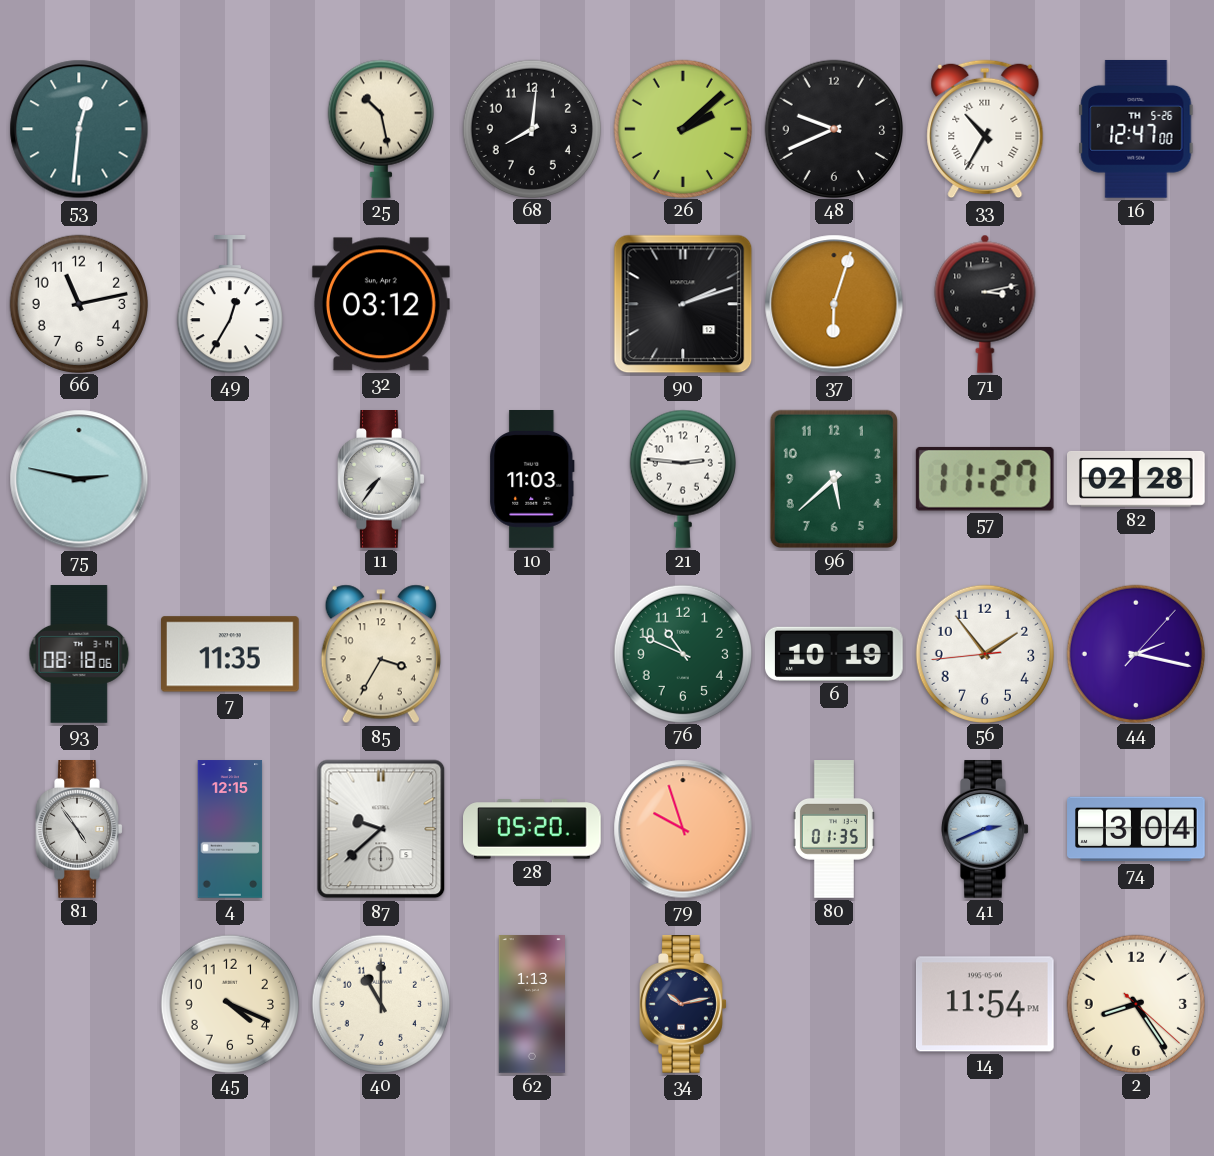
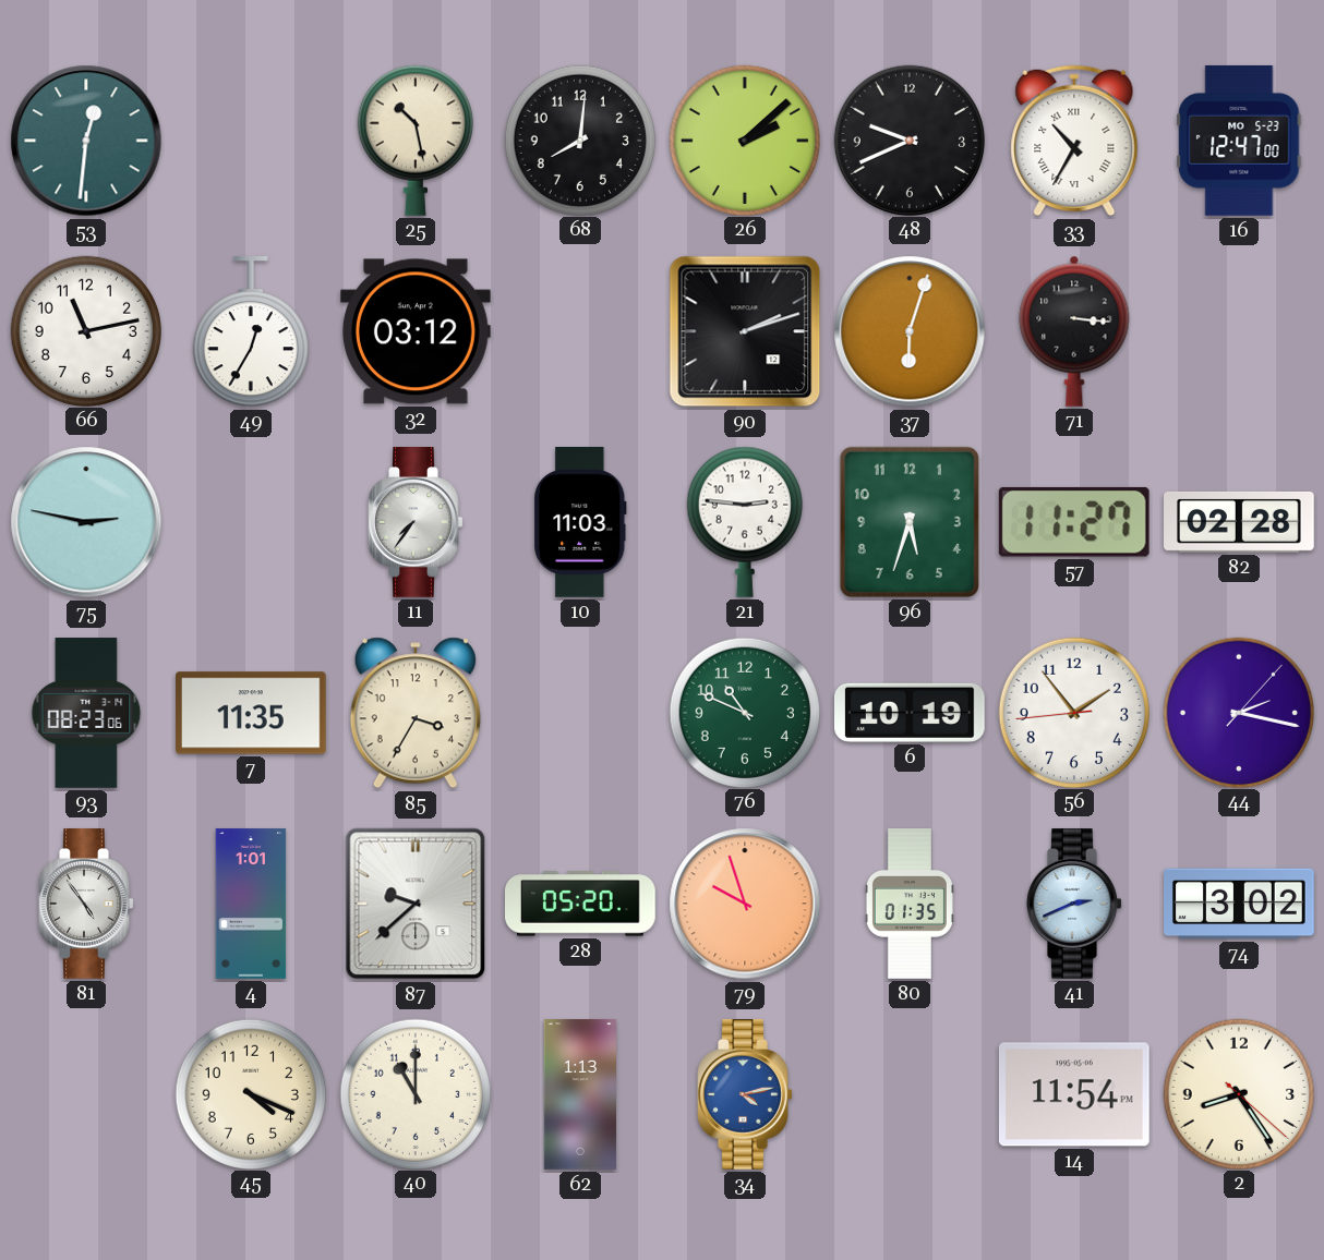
16 date: TH 5-26 -> MO 5-23 (1239, 141)
71: 3:13 -> 3:16 (1074, 331)
96: 5:38 -> 5:33 (910, 522)
93: 08:18 -> 08:23 (86, 713)
4: 12:15 -> 1:01 (251, 904)
74: 3:04 -> 3:02 (1239, 904)
34: 10:13 -> 4:13 (745, 1095)
34 dial: navy -> blue (745, 1095)
